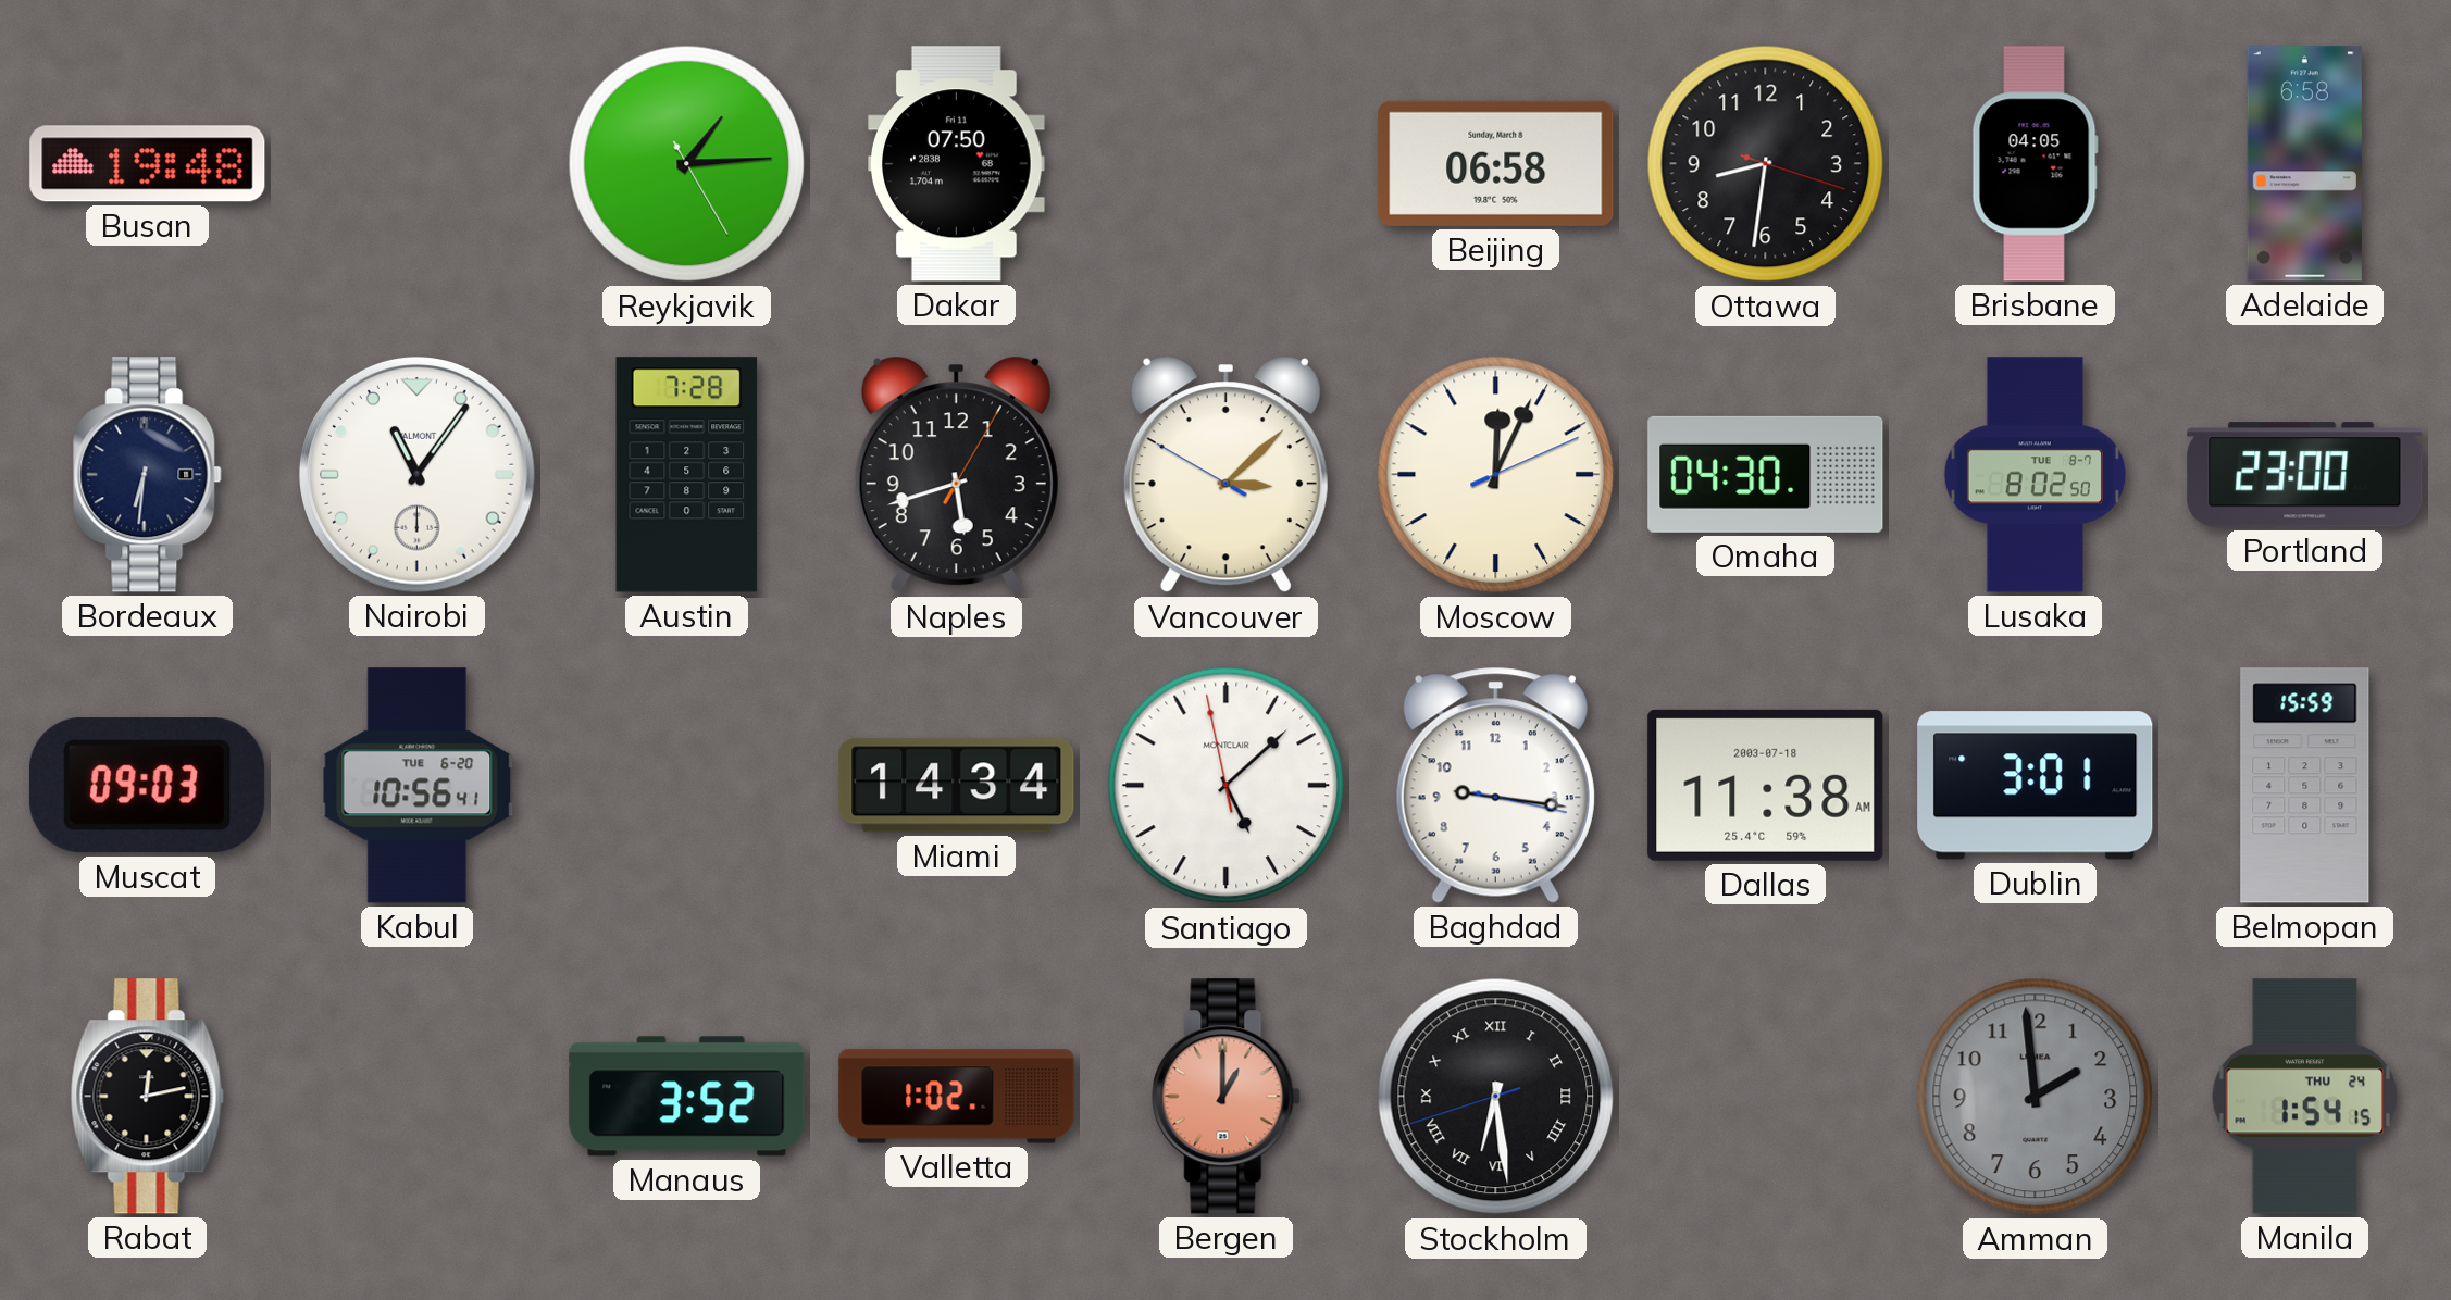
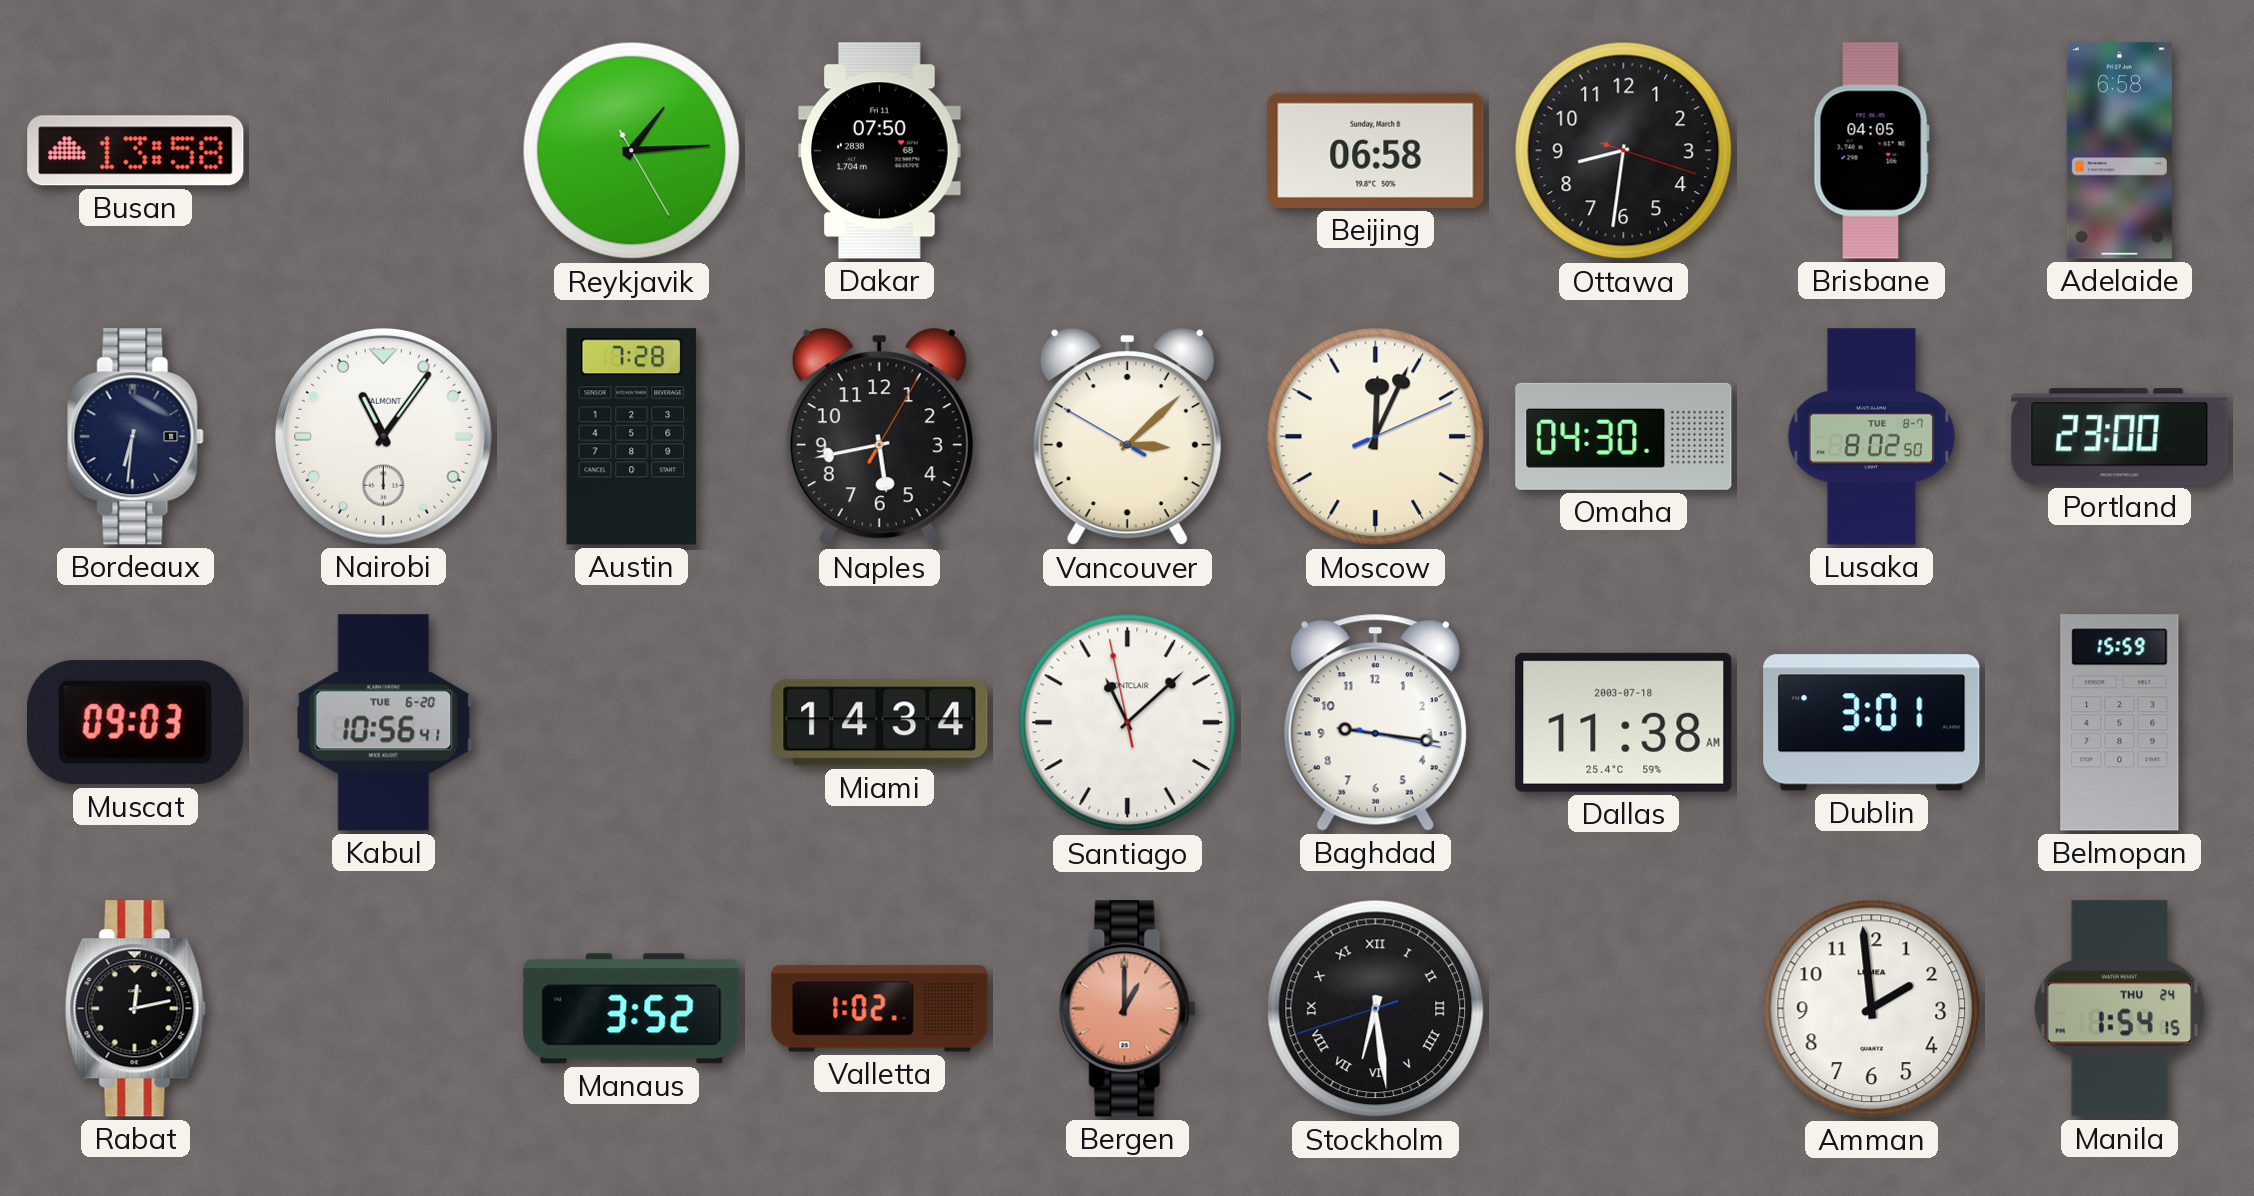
Busan: 19:48 -> 13:58 (136, 151)
Naples: 5:42 -> 5:43 (879, 437)
Santiago: 5:07 -> 11:07 (1128, 723)
Amman dial: grey -> white (1872, 1009)
